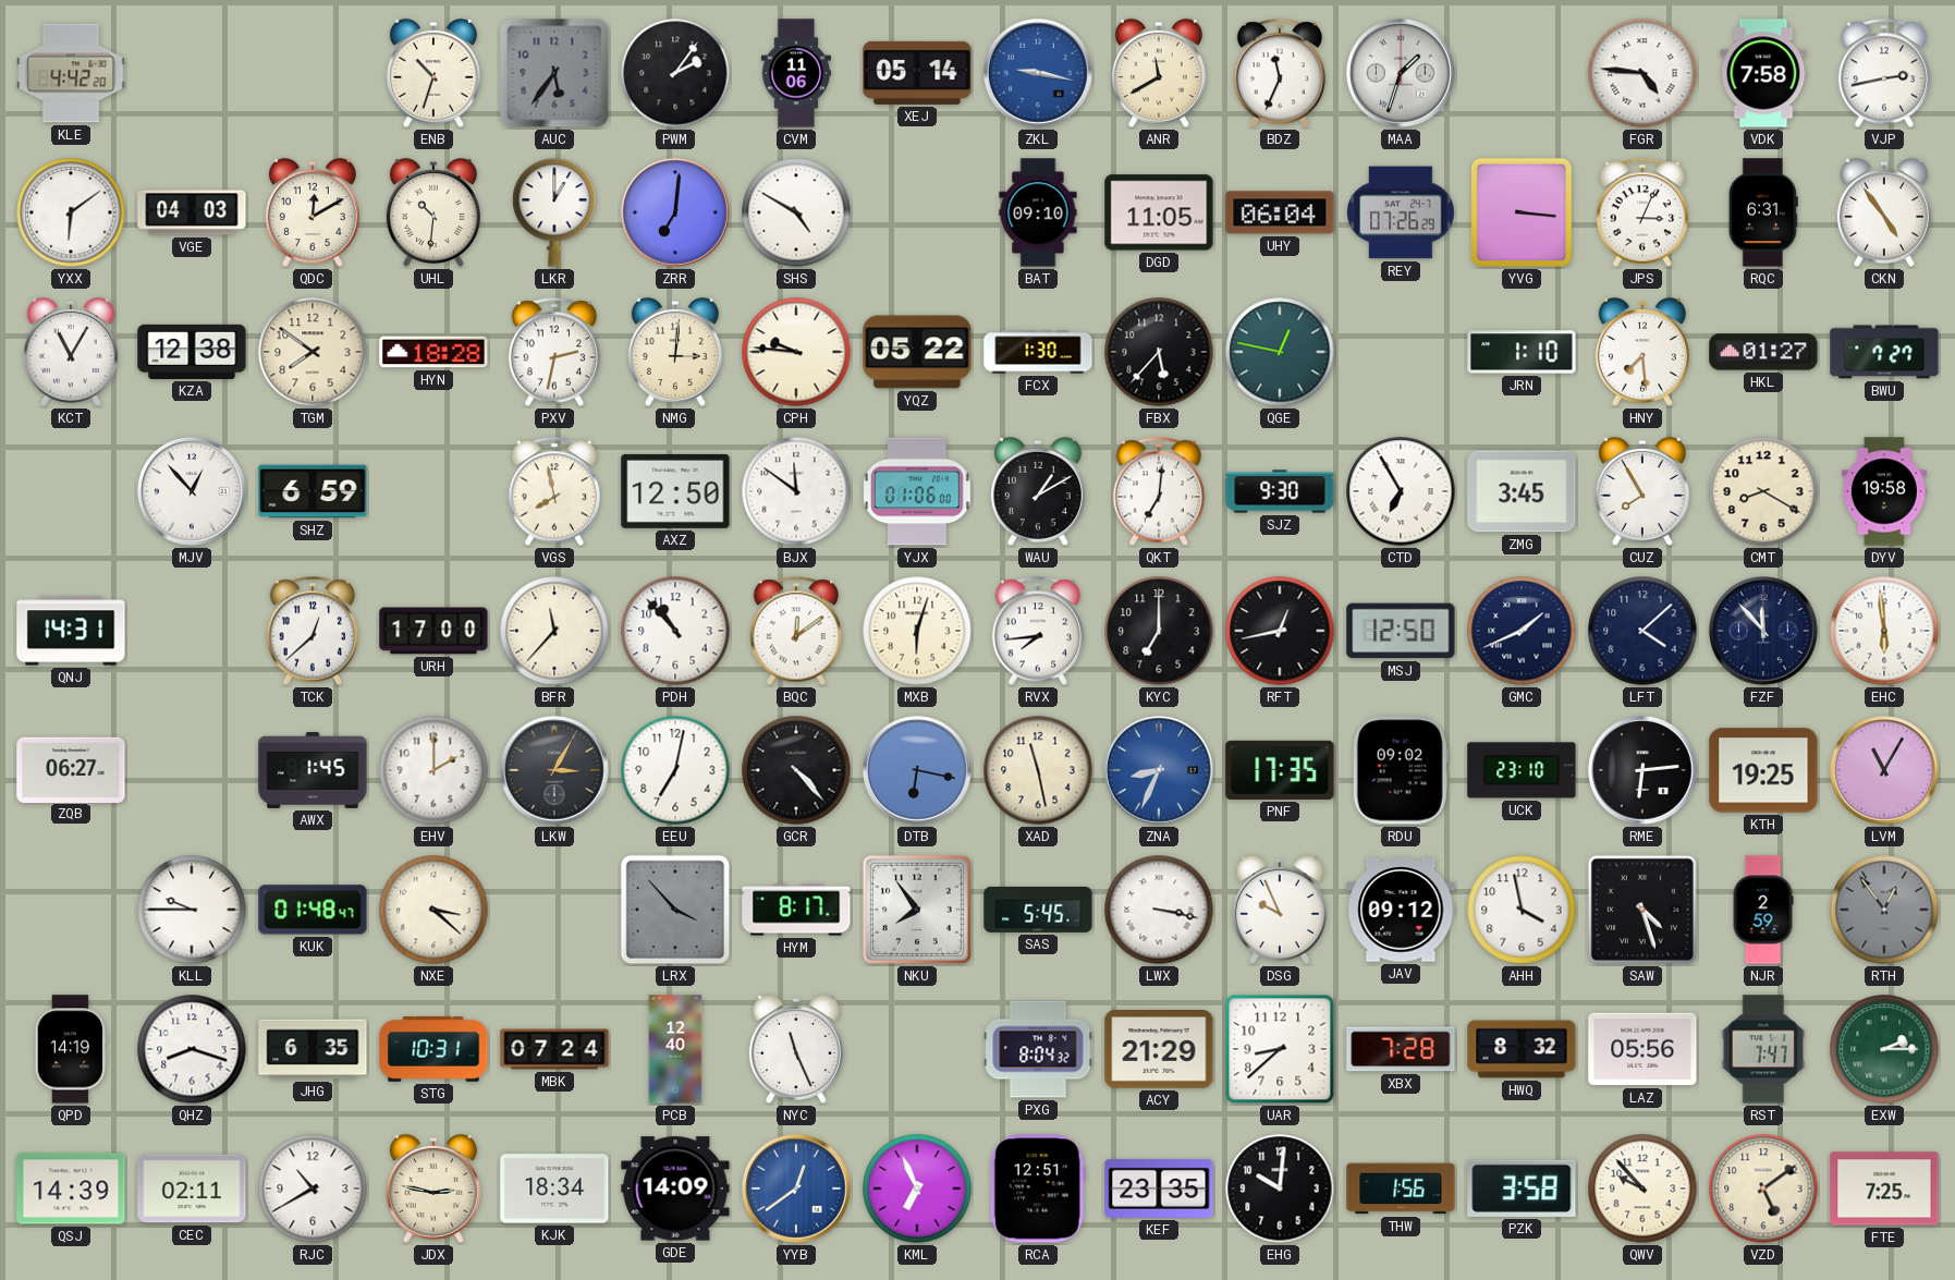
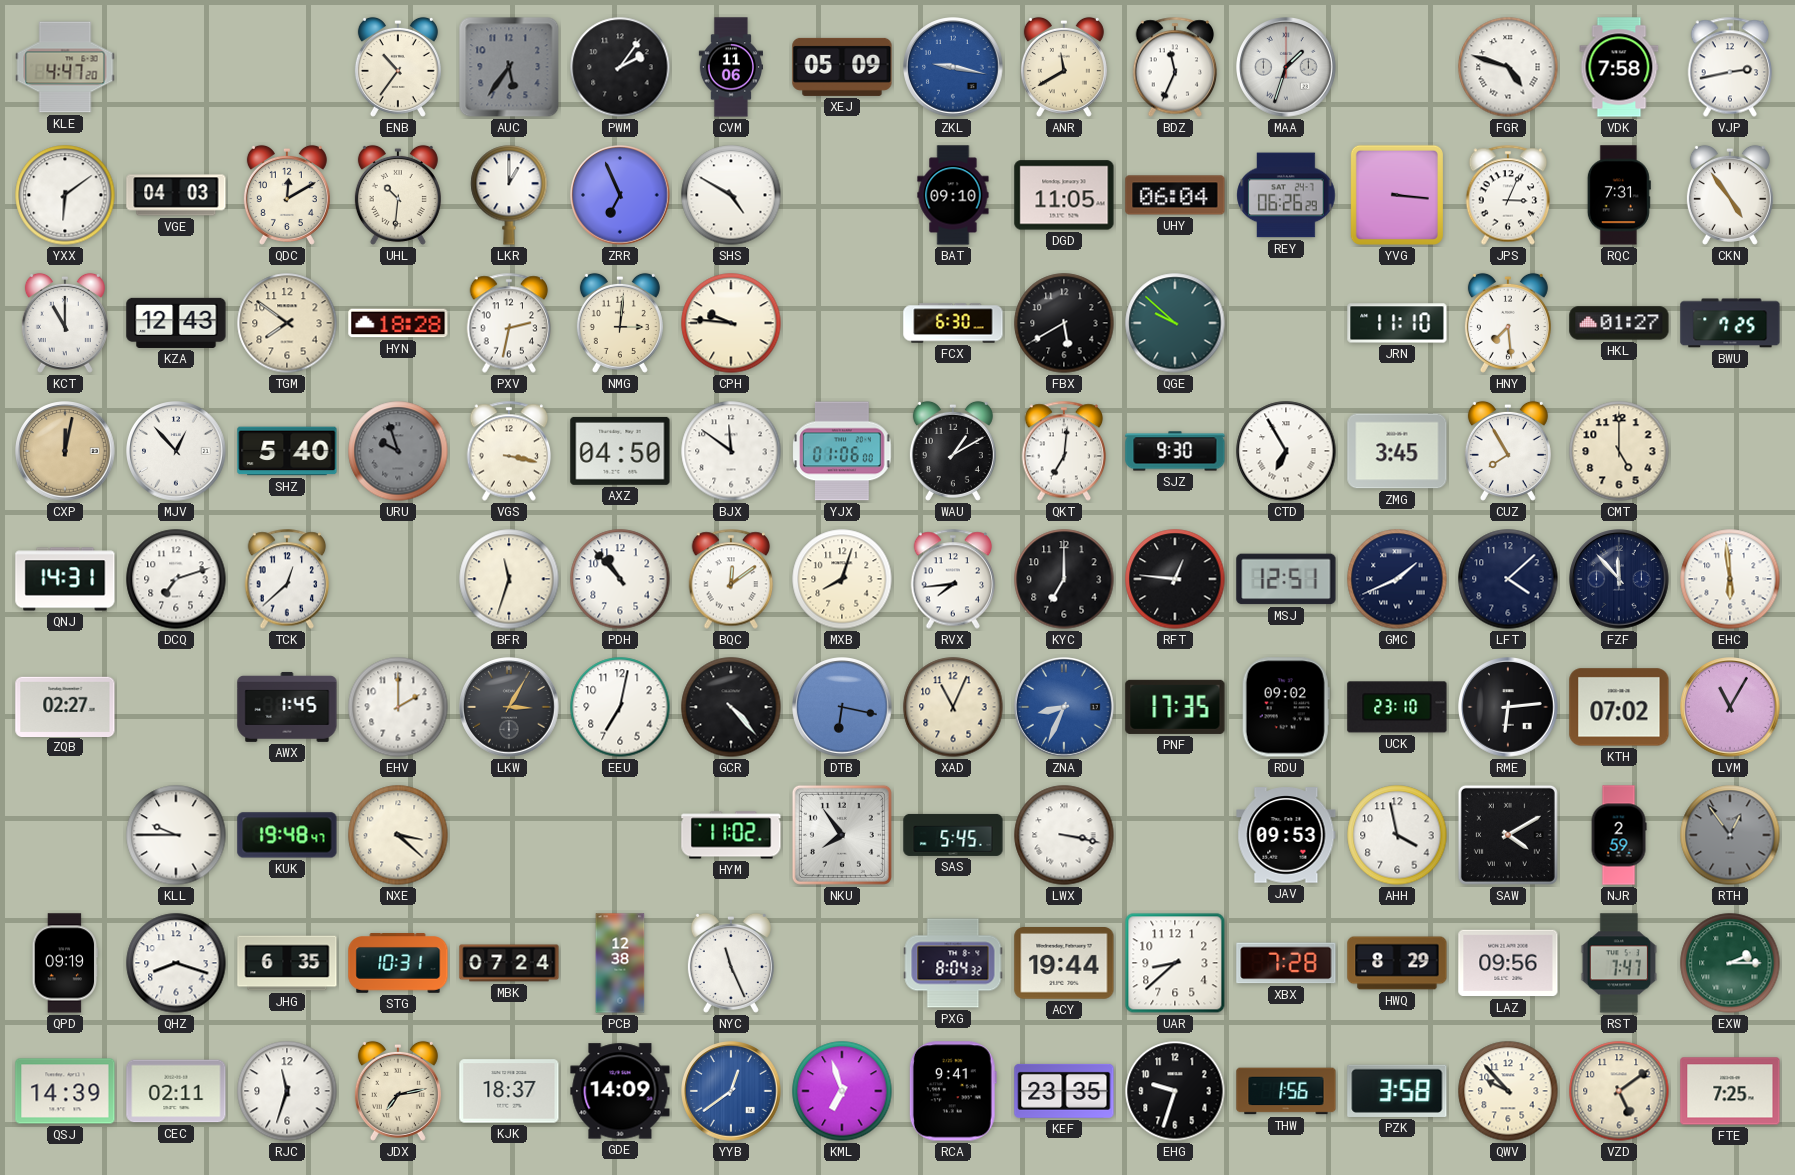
KLE: 4:42 -> 4:47 (65, 67)
ENB: 10:33 -> 10:36 (398, 67)
XEJ: 05:14 -> 05:09 (842, 67)
FGR: 4:46 -> 4:48 (1508, 67)
ZRR: 7:01 -> 6:56 (620, 195)
REY: 07:26 -> 06:26 (1286, 195)
RQC: 6:31 -> 7:31 (1619, 195)
KCT: 11:05 -> 11:00 (65, 323)
KZA: 12:38 -> 12:43 (176, 323)
YQZ: 05:22 -> none (917, 352)
FCX: 1:30 -> 6:30 (953, 323)
FBX: 5:37 -> 5:40 (1064, 323)
QGE: 12:47 -> 9:52 (1175, 323)
JRN: 1:10 -> 11:10 (1397, 323)
BWU: 7:27 -> 7:25 (1730, 323)
CXP: none -> 12:02 (65, 451)
SHZ: 6:59 -> 5:40 (287, 451)
URU: none -> 9:57 (398, 451)
VGS: 7:58 -> 3:17 (509, 451)
AXZ: 12:50 -> 04:50 (620, 451)
CMT: 8:20 -> 5:00 (1619, 451)
DYV: 19:58 -> none (1885, 491)
DCQ: none -> 7:12 (176, 579)
URH: 17:00 -> none (433, 631)
BFR: 11:37 -> 11:33 (509, 579)
MXB: 6:03 -> 8:03 (842, 579)
RFT: 12:43 -> 12:46 (1175, 579)
MSJ: 12:50 -> 12:51 (1286, 579)
ZQB: 06:27 -> 02:27 (65, 706)
XAD: 11:28 -> 11:04 (953, 707)
KTH: 19:25 -> 07:02 (1619, 707)
KUK: 01:48 -> 19:48 (287, 835)
LRX: 3:53 -> none (675, 910)
HYM: 8:17 -> 11:02 (731, 835)
DSG: 9:56 -> none (1280, 910)
JAV: 09:12 -> 09:53 (1286, 835)
SAW: 4:27 -> 4:10 (1508, 835)
QPD: 14:19 -> 09:19 (65, 963)
PCB: 12:40 -> 12:38 (620, 963)
ACY: 21:29 -> 19:44 (1064, 964)
HWQ: 8:32 -> 8:29 (1397, 963)
LAZ: 05:56 -> 09:56 (1508, 963)
RJC: 10:40 -> 11:33 (287, 1091)
JDX: 2:47 -> 7:13 (398, 1091)
KJK: 18:34 -> 18:37 (509, 1091)
KML: 6:56 -> 6:57 (842, 1091)
RCA: 12:51 -> 9:41 (953, 1091)
EHG: 10:01 -> 9:33 (1175, 1091)
